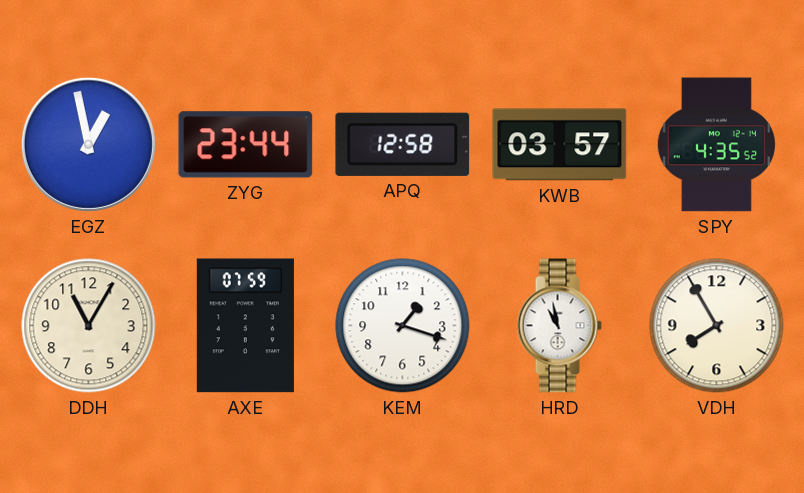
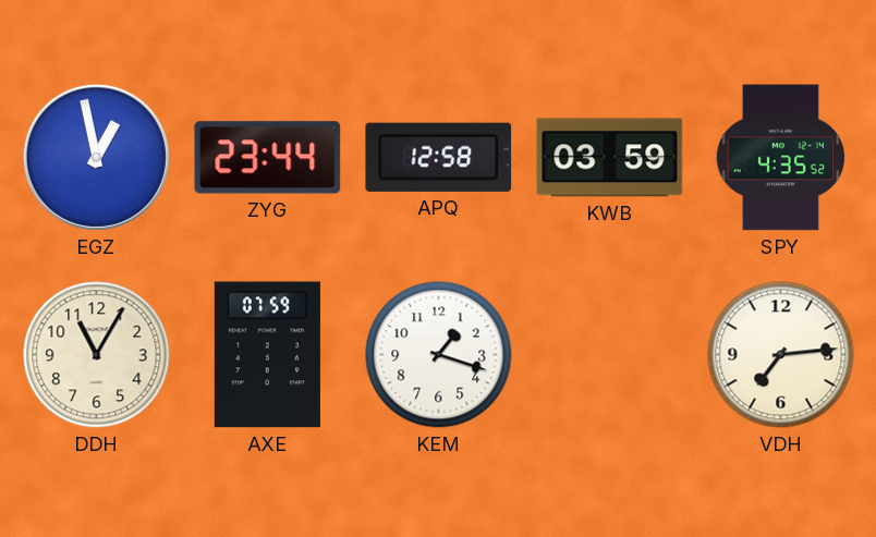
KWB: 03:57 -> 03:59 (610, 158)
HRD: 10:58 -> none (559, 326)
VDH: 7:55 -> 7:14 (781, 355)
